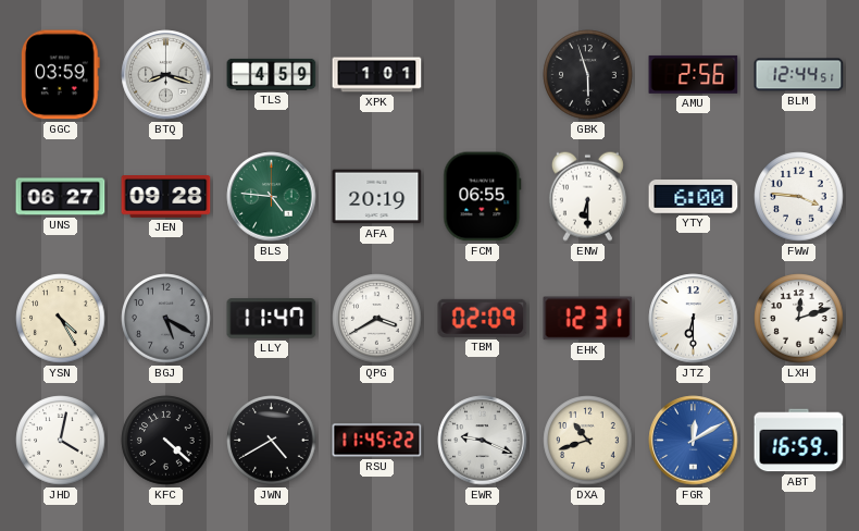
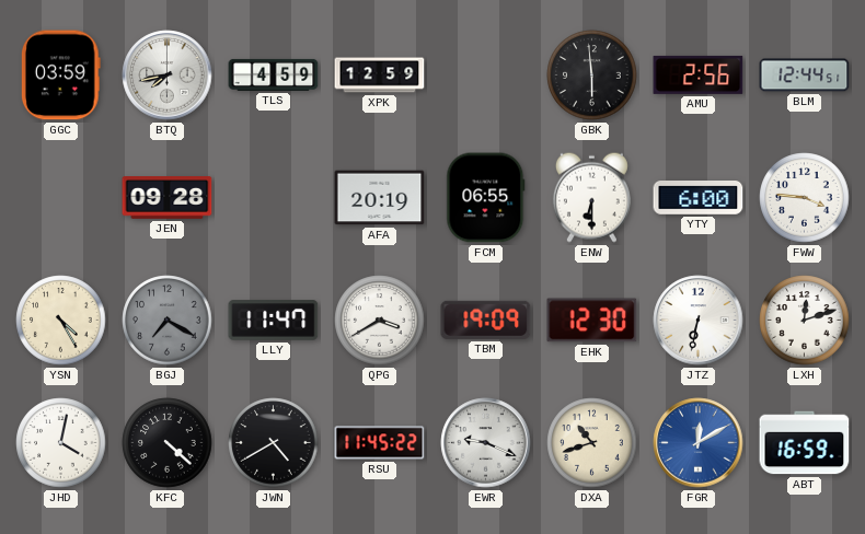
BTQ: 8:18 -> 7:43 (168, 76)
XPK: 1:01 -> 12:59 (380, 76)
GBK: 5:57 -> 5:59 (592, 76)
UNS: 06:27 -> none (61, 197)
BLS: 4:46 -> none (272, 197)
BGJ: 5:20 -> 7:20 (168, 321)
TBM: 02:09 -> 19:09 (486, 320)
EHK: 12:31 -> 12:30 (592, 321)
JTZ: 6:30 -> 6:32 (699, 321)
